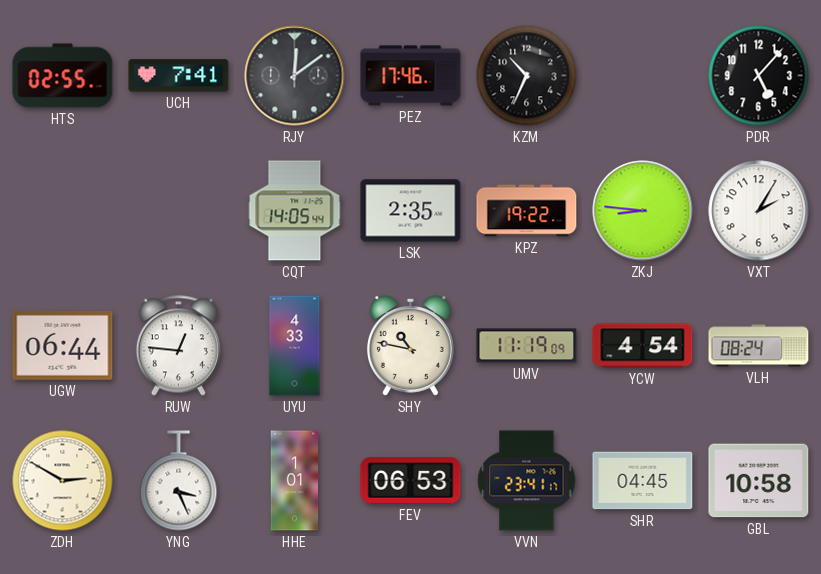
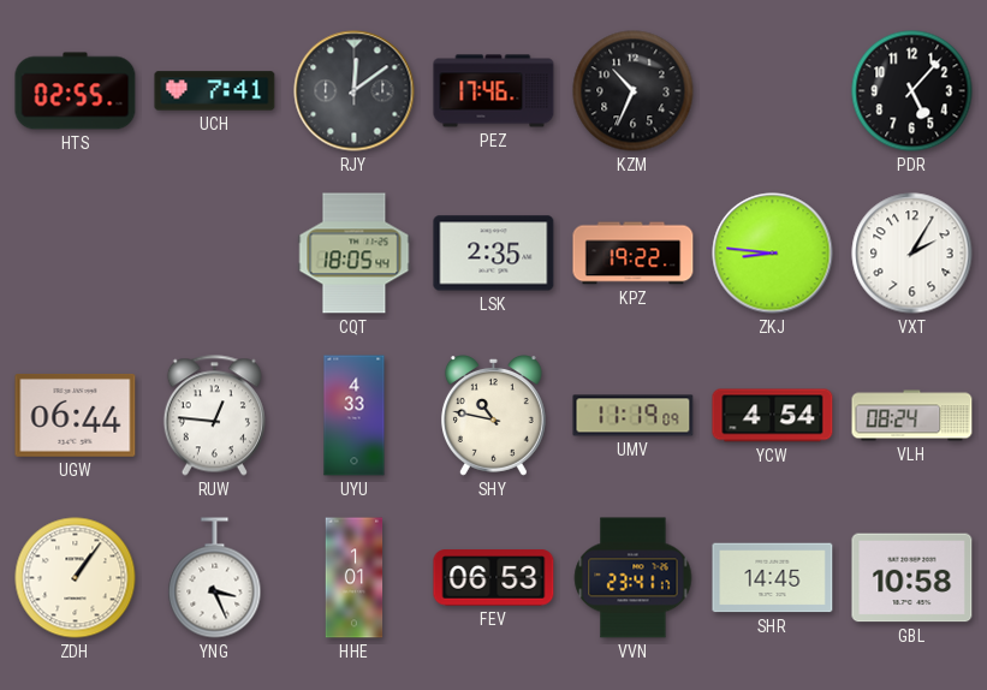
CQT: 14:05 -> 18:05 (355, 254)
ZDH: 2:50 -> 1:06 (76, 578)
SHR: 04:45 -> 14:45 (773, 578)
